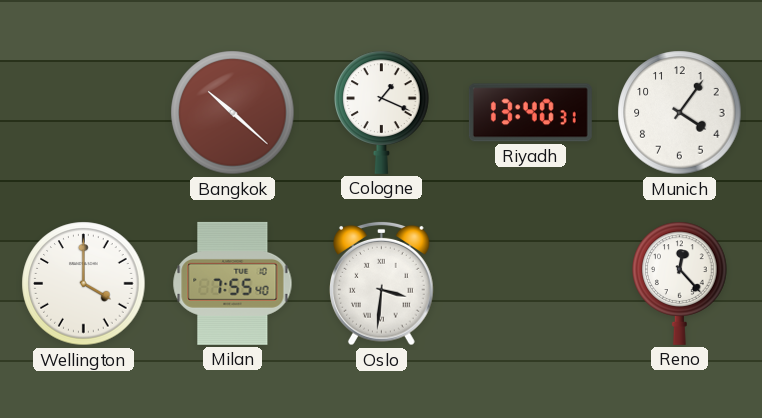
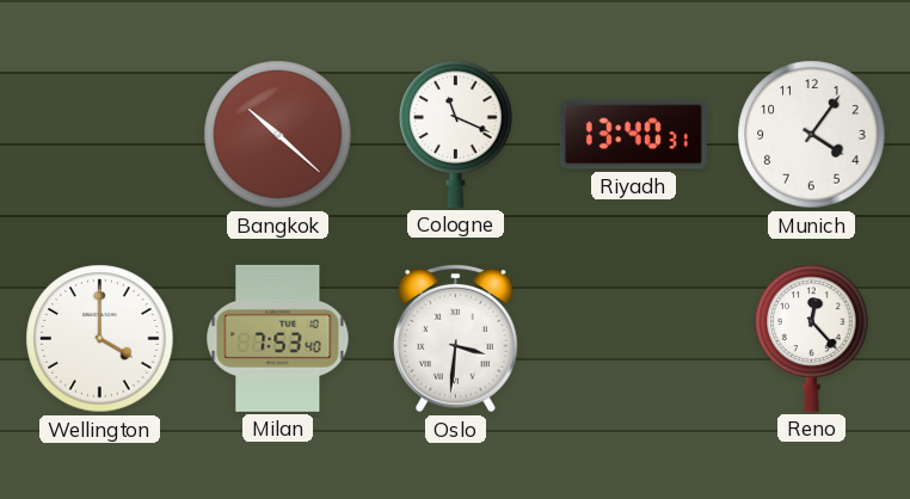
Cologne: 1:19 -> 11:19 (456, 134)
Milan: 7:55 -> 7:53 (278, 338)
